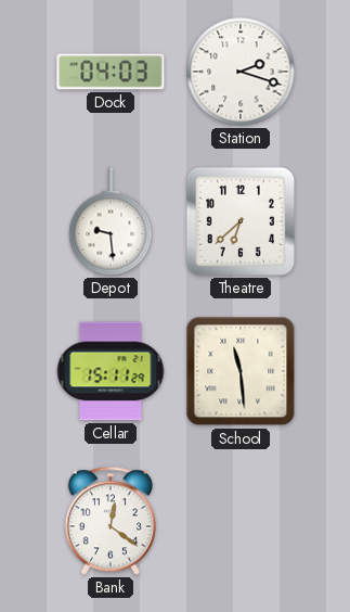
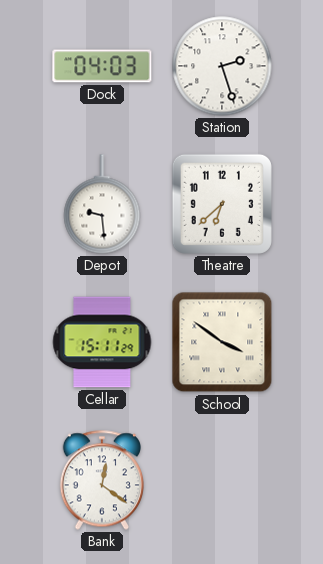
Station: 2:18 -> 2:27 (222, 66)
School: 11:29 -> 3:51 (222, 342)
